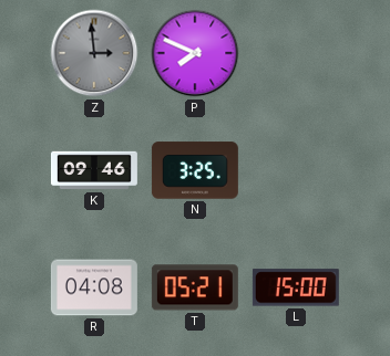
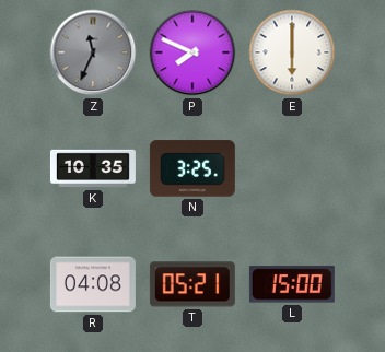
Z: 2:59 -> 11:34 (93, 52)
E: none -> 6:00 (292, 52)
K: 09:46 -> 10:35 (93, 168)
